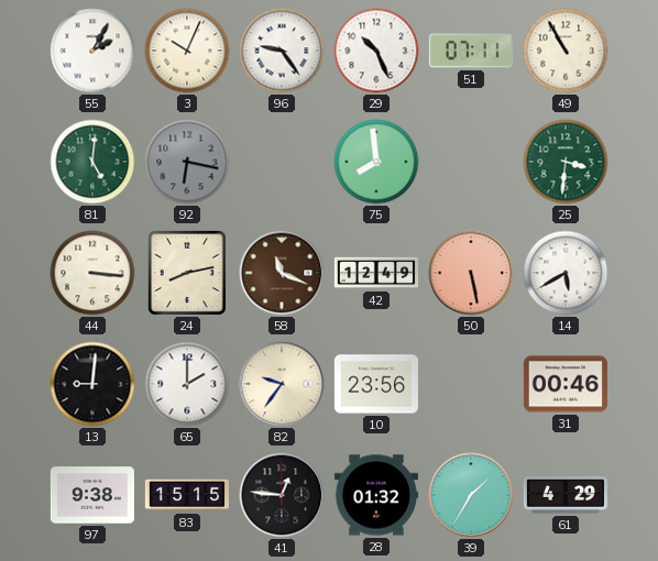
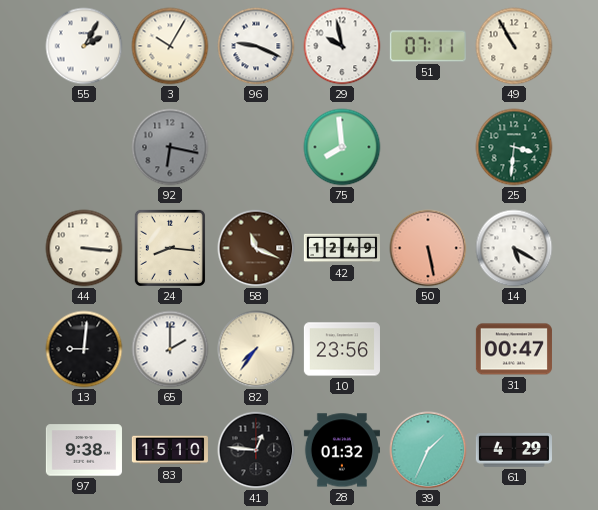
3: 10:04 -> 10:05 (170, 46)
96: 9:24 -> 9:19 (256, 46)
29: 10:26 -> 9:58 (342, 46)
81: 5:01 -> none (92, 162)
24: 8:13 -> 8:16 (170, 248)
14: 5:40 -> 5:20 (514, 248)
82: 9:36 -> 7:36 (256, 349)
31: 00:46 -> 00:47 (514, 349)
83: 15:15 -> 15:10 (170, 450)
39: 1:35 -> 1:34 (428, 450)
